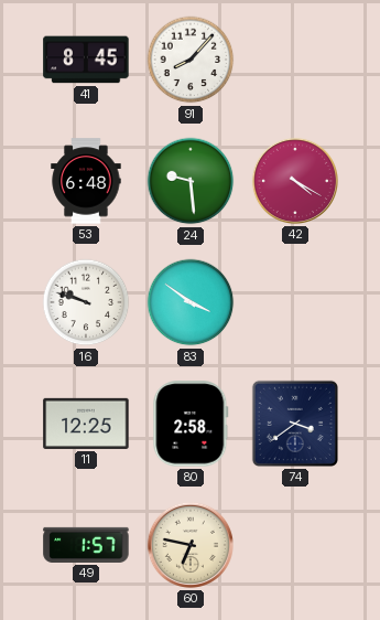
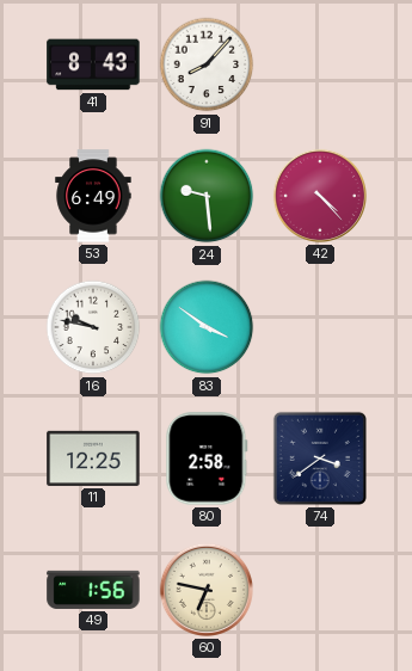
41: 8:45 -> 8:43 (93, 64)
53: 6:48 -> 6:49 (93, 196)
42: 4:20 -> 4:23 (320, 196)
16: 9:48 -> 9:47 (93, 327)
49: 1:57 -> 1:56 (93, 590)
